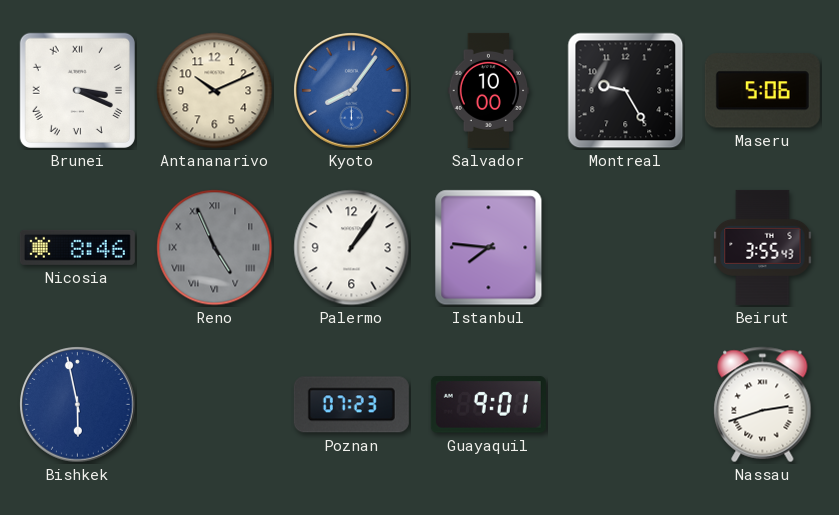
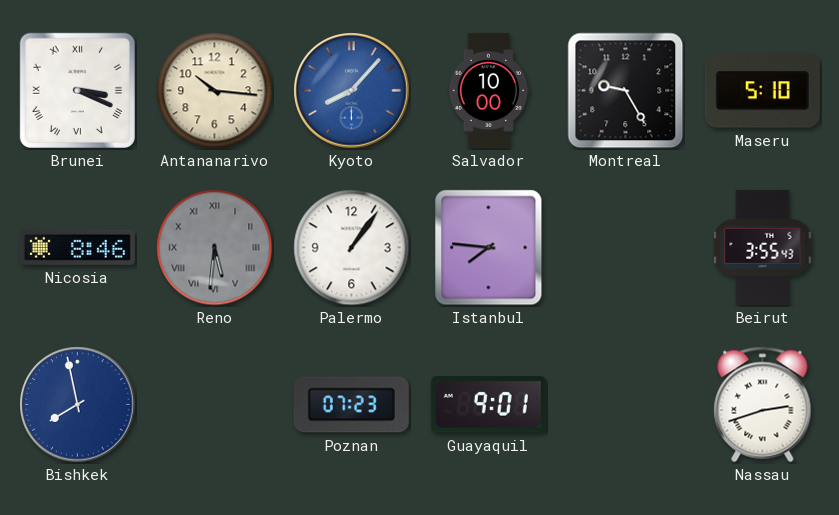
Antananarivo: 10:11 -> 10:16 (215, 91)
Kyoto: 8:06 -> 8:07 (352, 91)
Maseru: 5:06 -> 5:10 (762, 91)
Reno: 4:56 -> 5:31 (215, 248)
Bishkek: 5:58 -> 7:58 (78, 405)
